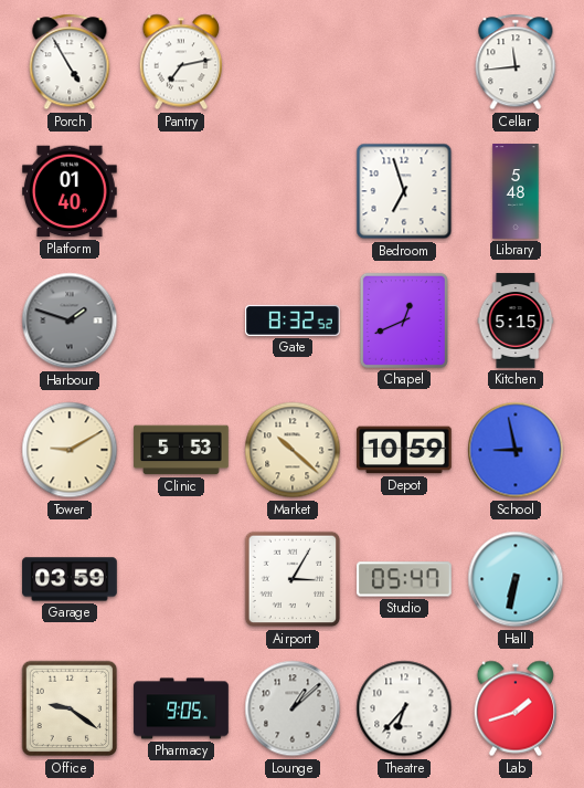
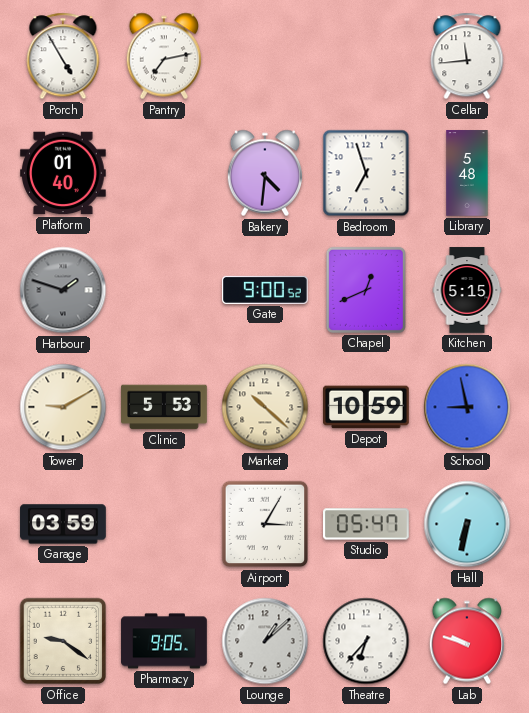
Bakery: none -> 4:31 (264, 173)
Gate: 8:32 -> 9:00 (266, 290)
Lab: 1:42 -> 9:48 (466, 641)
